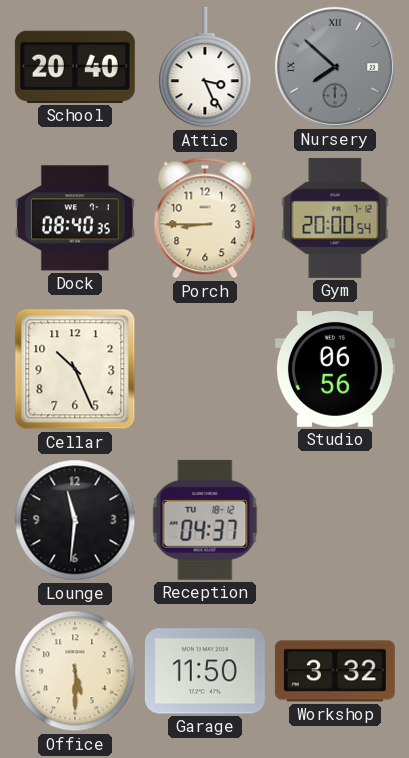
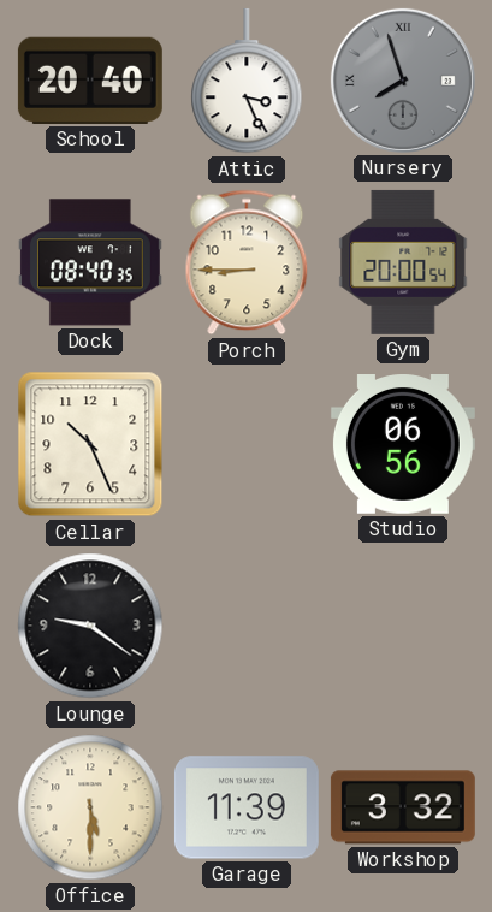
Nursery: 7:52 -> 7:57 (403, 81)
Lounge: 11:31 -> 9:21 (90, 626)
Reception: 04:37 -> none (205, 520)
Garage: 11:50 -> 11:39 (247, 807)
